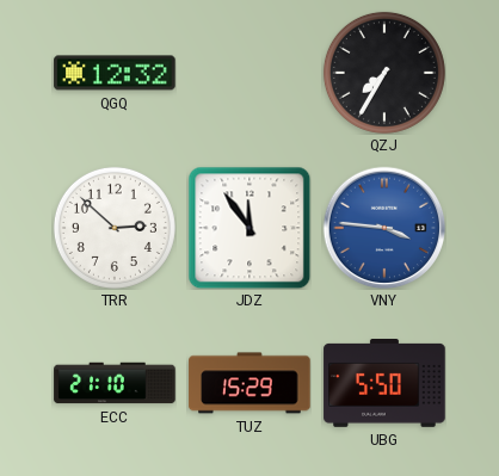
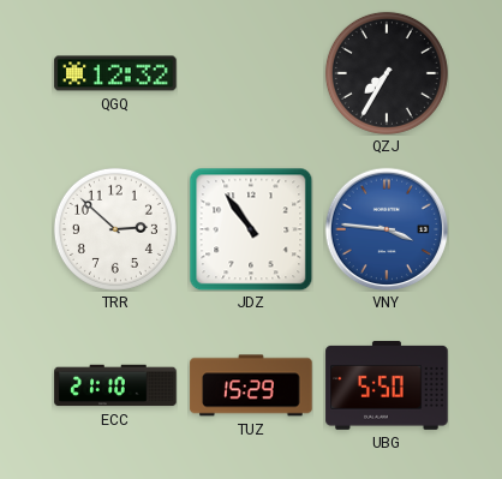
JDZ: 11:54 -> 10:54 (251, 229)
